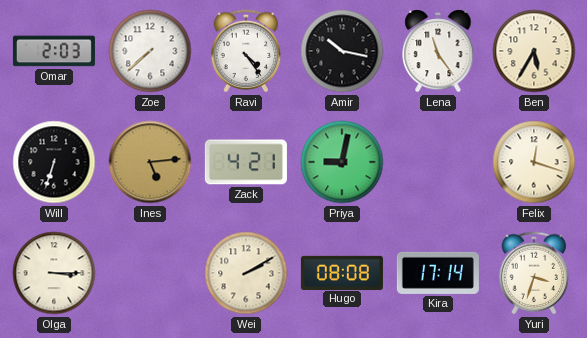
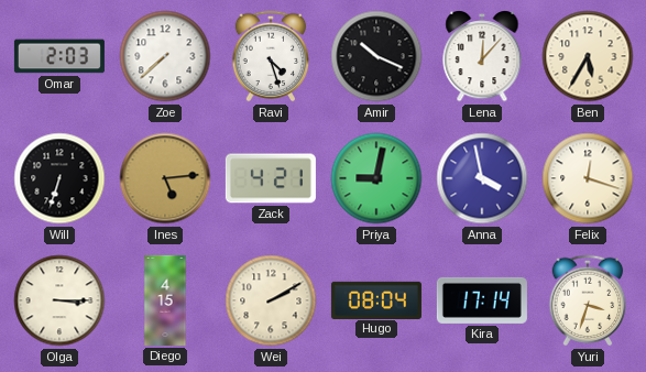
Ravi: 4:24 -> 4:27 (271, 56)
Amir: 10:17 -> 10:19 (376, 56)
Lena: 11:24 -> 12:07 (482, 56)
Anna: none -> 3:58 (482, 178)
Diego: none -> 4:15 (165, 300)
Hugo: 08:08 -> 08:04 (376, 299)
